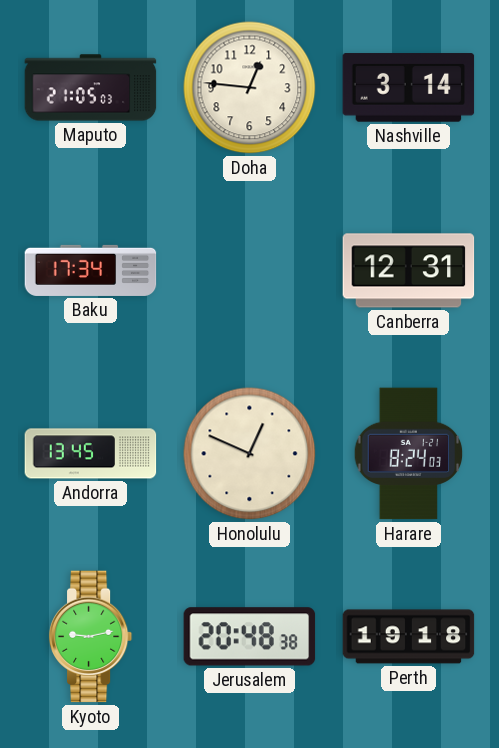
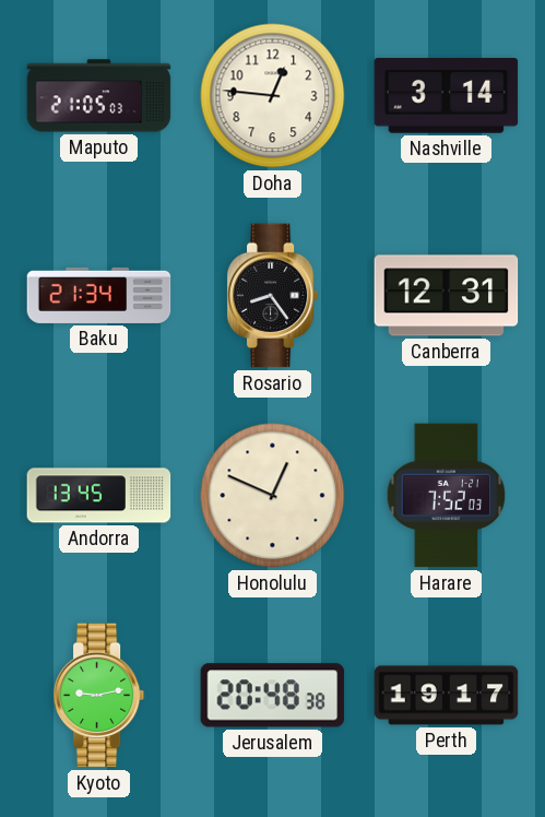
Baku: 17:34 -> 21:34 (99, 295)
Rosario: none -> 8:24 (273, 296)
Harare: 8:24 -> 7:52 (447, 496)
Perth: 19:18 -> 19:17 (447, 696)
